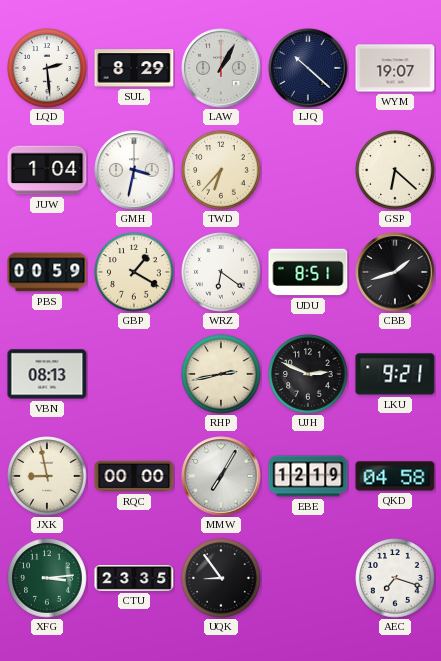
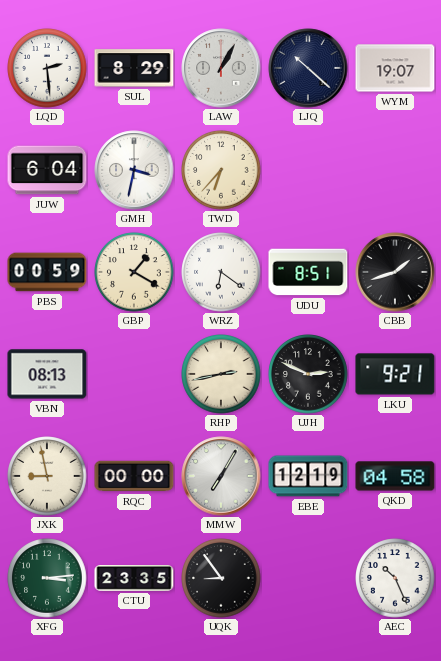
JUW: 1:04 -> 6:04 (47, 170)
GSP: 6:22 -> none (395, 170)
AEC: 7:18 -> 10:26 (395, 578)
